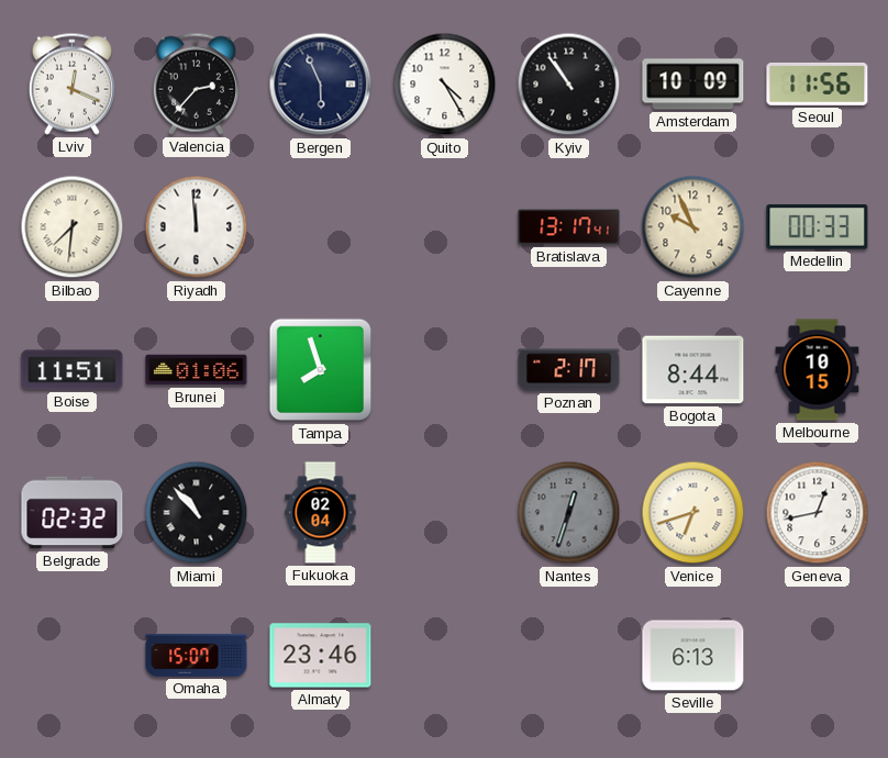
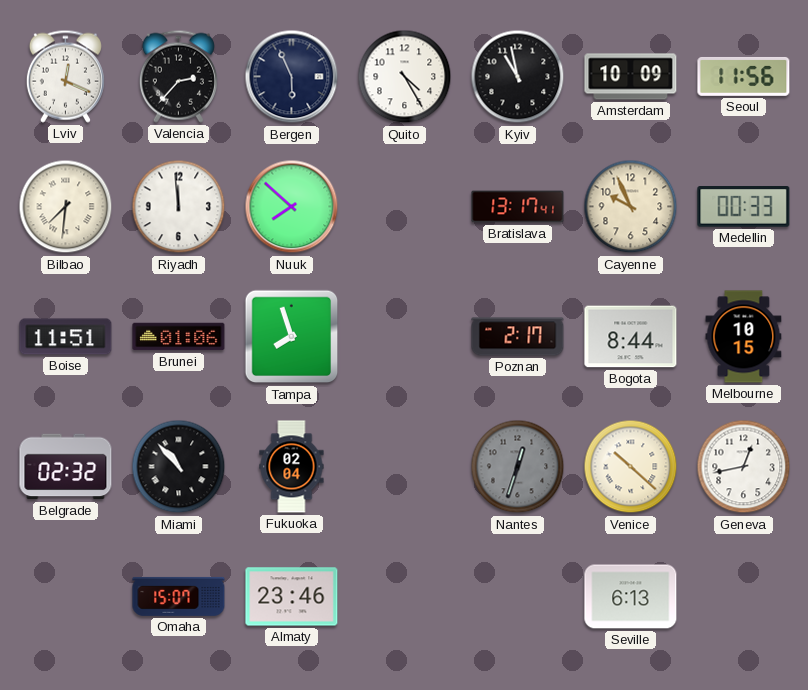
Kyiv: 10:54 -> 10:58 (518, 77)
Nuuk: none -> 7:52 (292, 207)
Venice: 6:42 -> 10:22 (631, 467)
